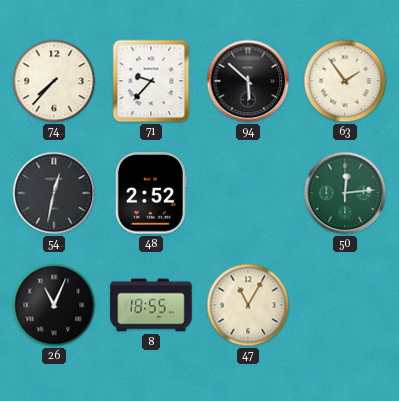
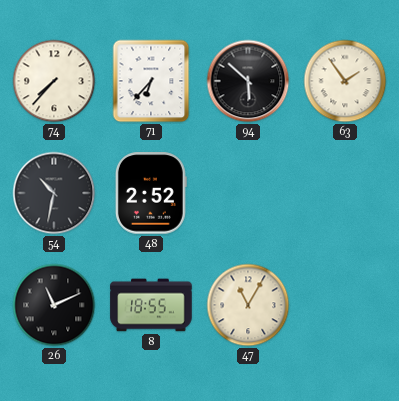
71: 9:37 -> 6:37 (151, 81)
54: 12:32 -> 10:32 (54, 193)
50: 12:14 -> none (345, 193)
26: 11:04 -> 11:11 (54, 305)
